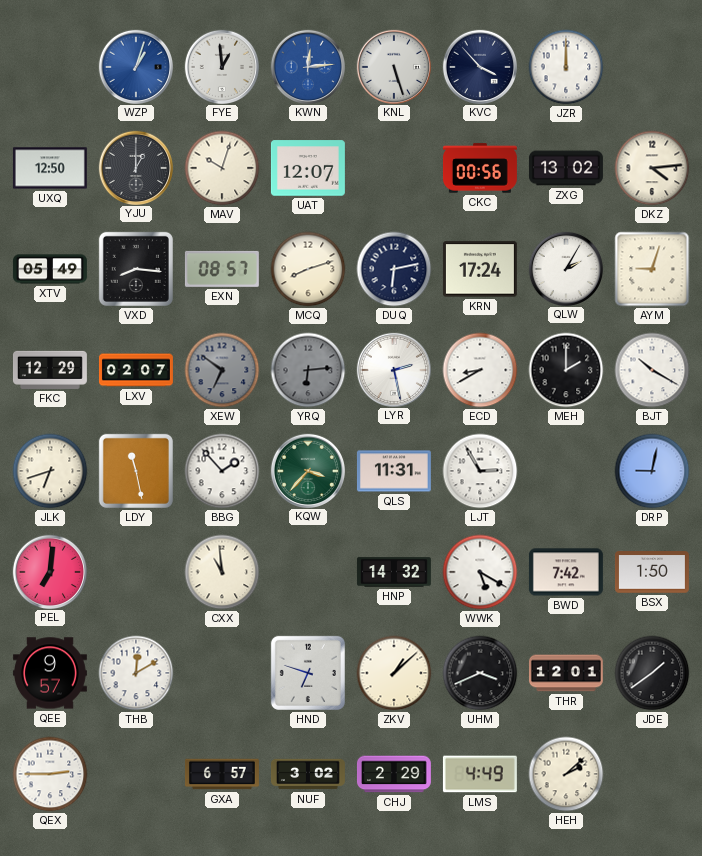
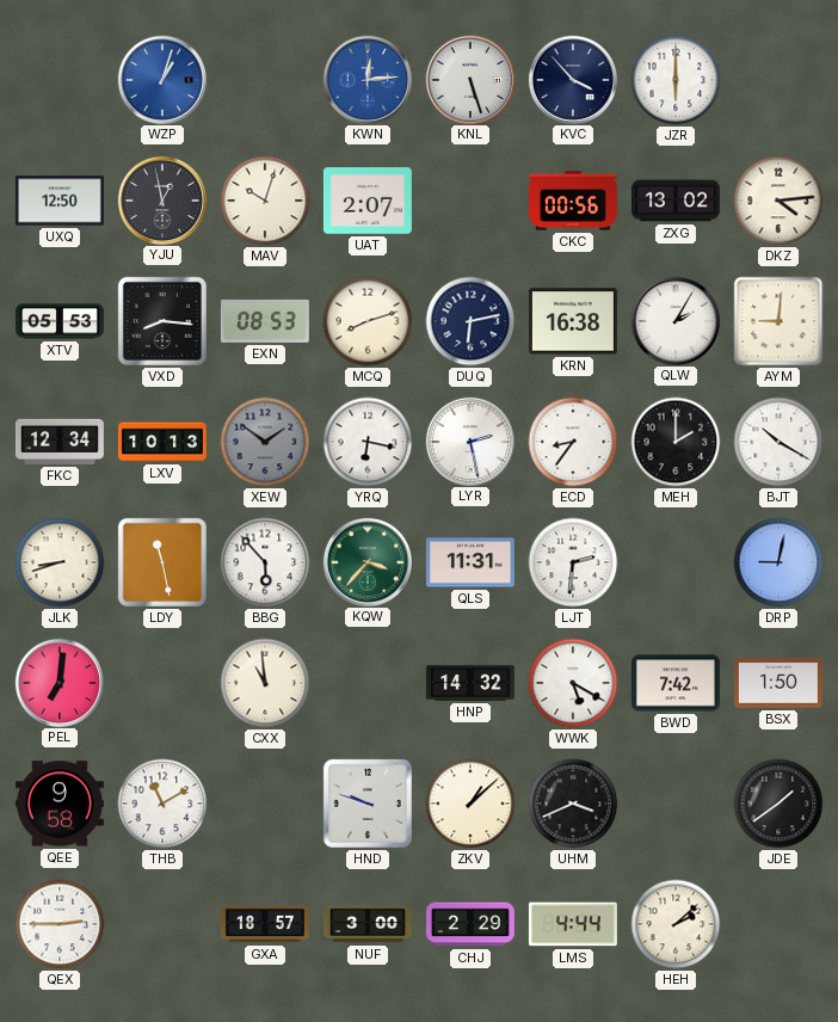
FYE: 12:59 -> none (221, 66)
JZR: 12:00 -> 6:00 (676, 80)
YJU: 1:00 -> 12:58 (161, 199)
UAT: 12:07 -> 2:07 (368, 201)
XTV: 05:49 -> 05:53 (60, 321)
EXN: 08:57 -> 08:53 (265, 321)
KRN: 17:24 -> 16:38 (573, 321)
AYM: 9:03 -> 9:01 (778, 321)
FKC: 12:29 -> 12:34 (60, 442)
LXV: 02:07 -> 10:13 (162, 442)
XEW: 6:51 -> 1:51 (265, 442)
YRQ: 6:14 -> 6:17 (368, 442)
YRQ dial: grey -> white (368, 442)
ECD: 8:40 -> 8:36 (573, 442)
JLK: 6:42 -> 8:42 (60, 562)
BBG: 1:53 -> 5:53 (265, 562)
LJT: 2:55 -> 2:31 (573, 562)
QEE: 9:57 -> 9:58 (60, 804)
THB: 12:10 -> 11:10 (162, 804)
HND: 6:48 -> 9:48 (368, 804)
THR: 12:01 -> none (566, 673)
GXA: 6:57 -> 18:57 (265, 924)
NUF: 3:02 -> 3:00 (368, 924)
LMS: 4:49 -> 4:44 (573, 924)
